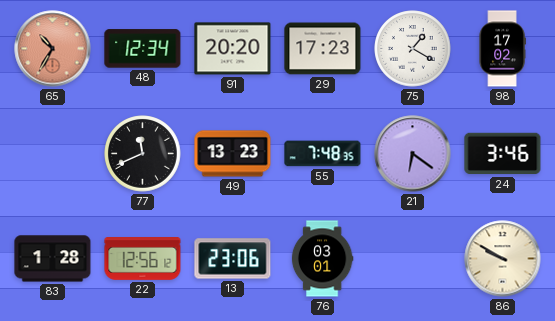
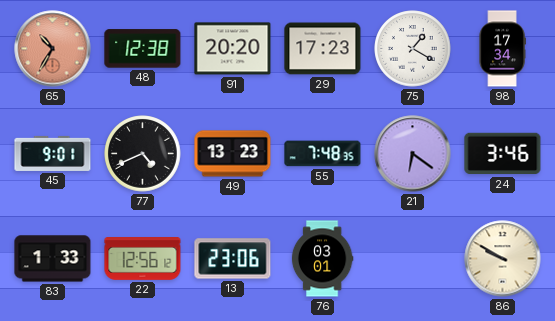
48: 12:34 -> 12:38 (143, 49)
98: 17:02 -> 17:34 (502, 49)
45: none -> 9:01 (53, 153)
77: 11:41 -> 4:41 (143, 154)
83: 1:28 -> 1:33 (53, 259)
